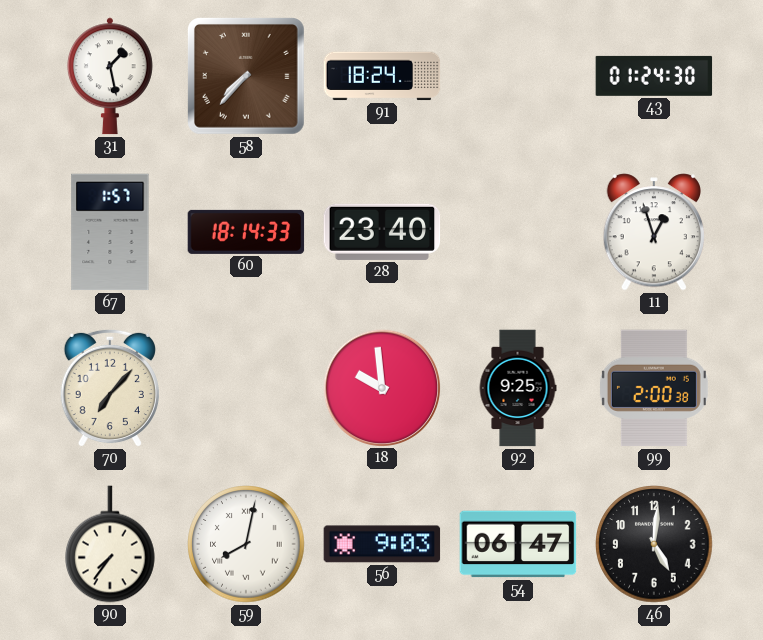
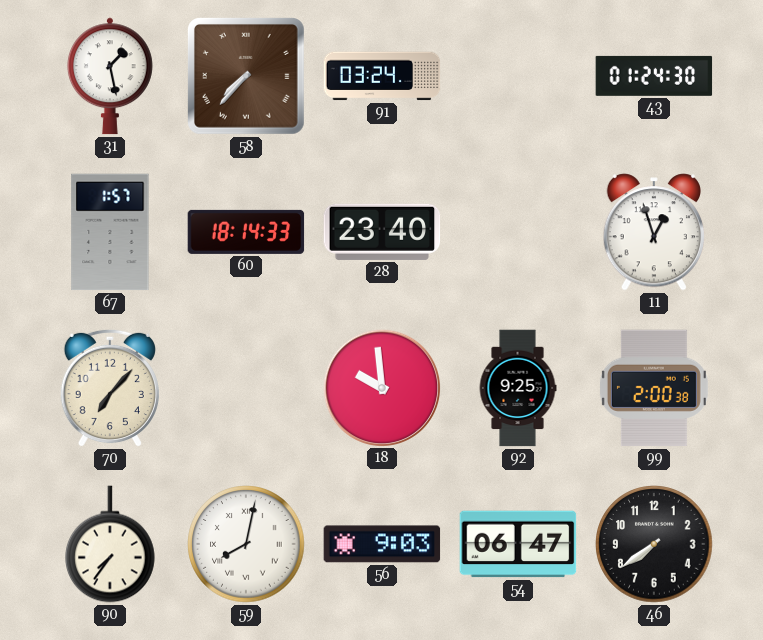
91: 18:24 -> 03:24 (382, 76)
46: 5:01 -> 7:39 (654, 544)
